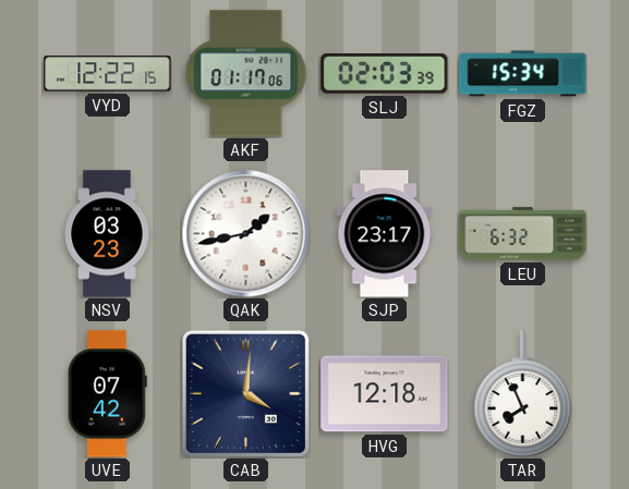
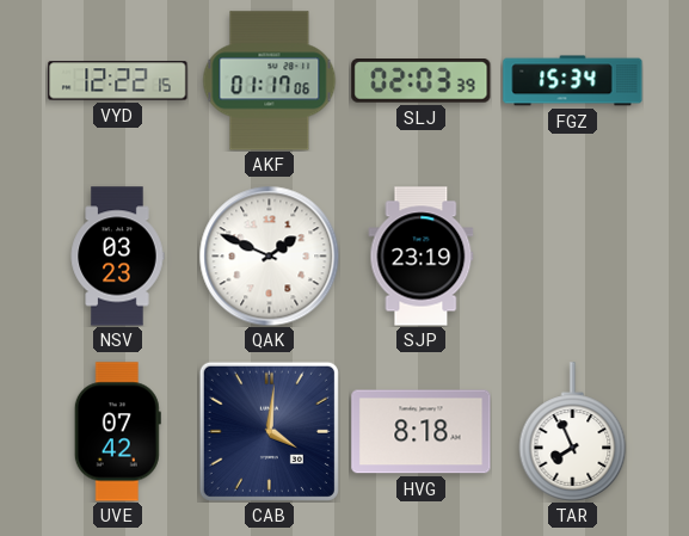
QAK: 1:43 -> 1:49 (269, 255)
SJP: 23:17 -> 23:19 (422, 257)
LEU: 6:32 -> none (523, 234)
HVG: 12:18 -> 8:18 (422, 432)
